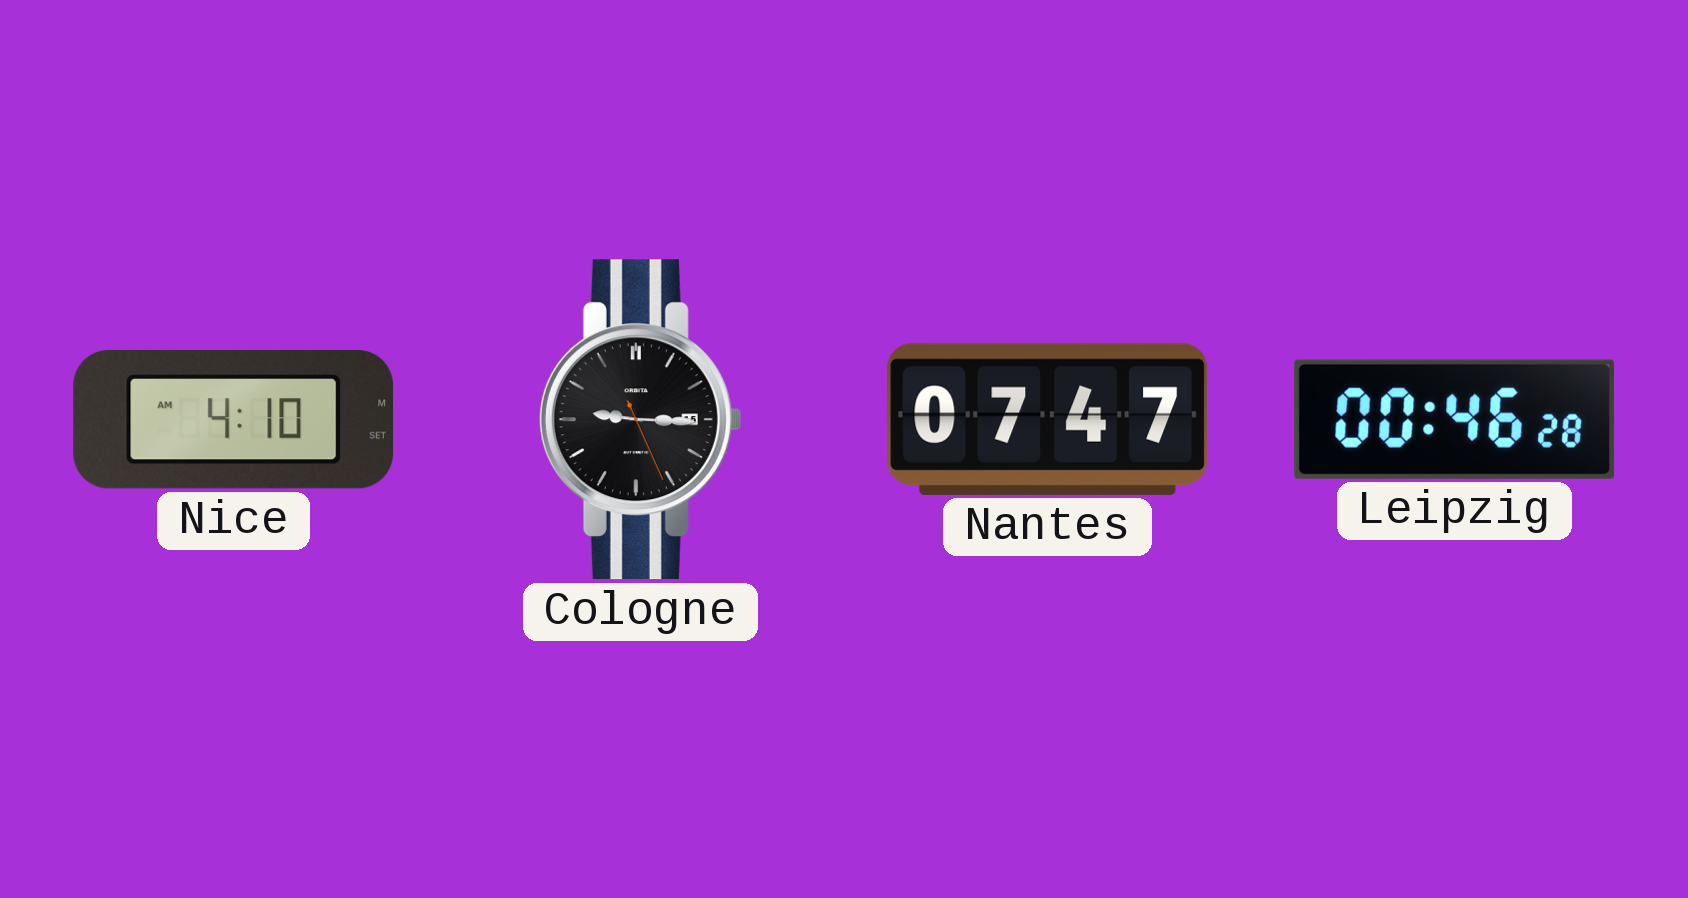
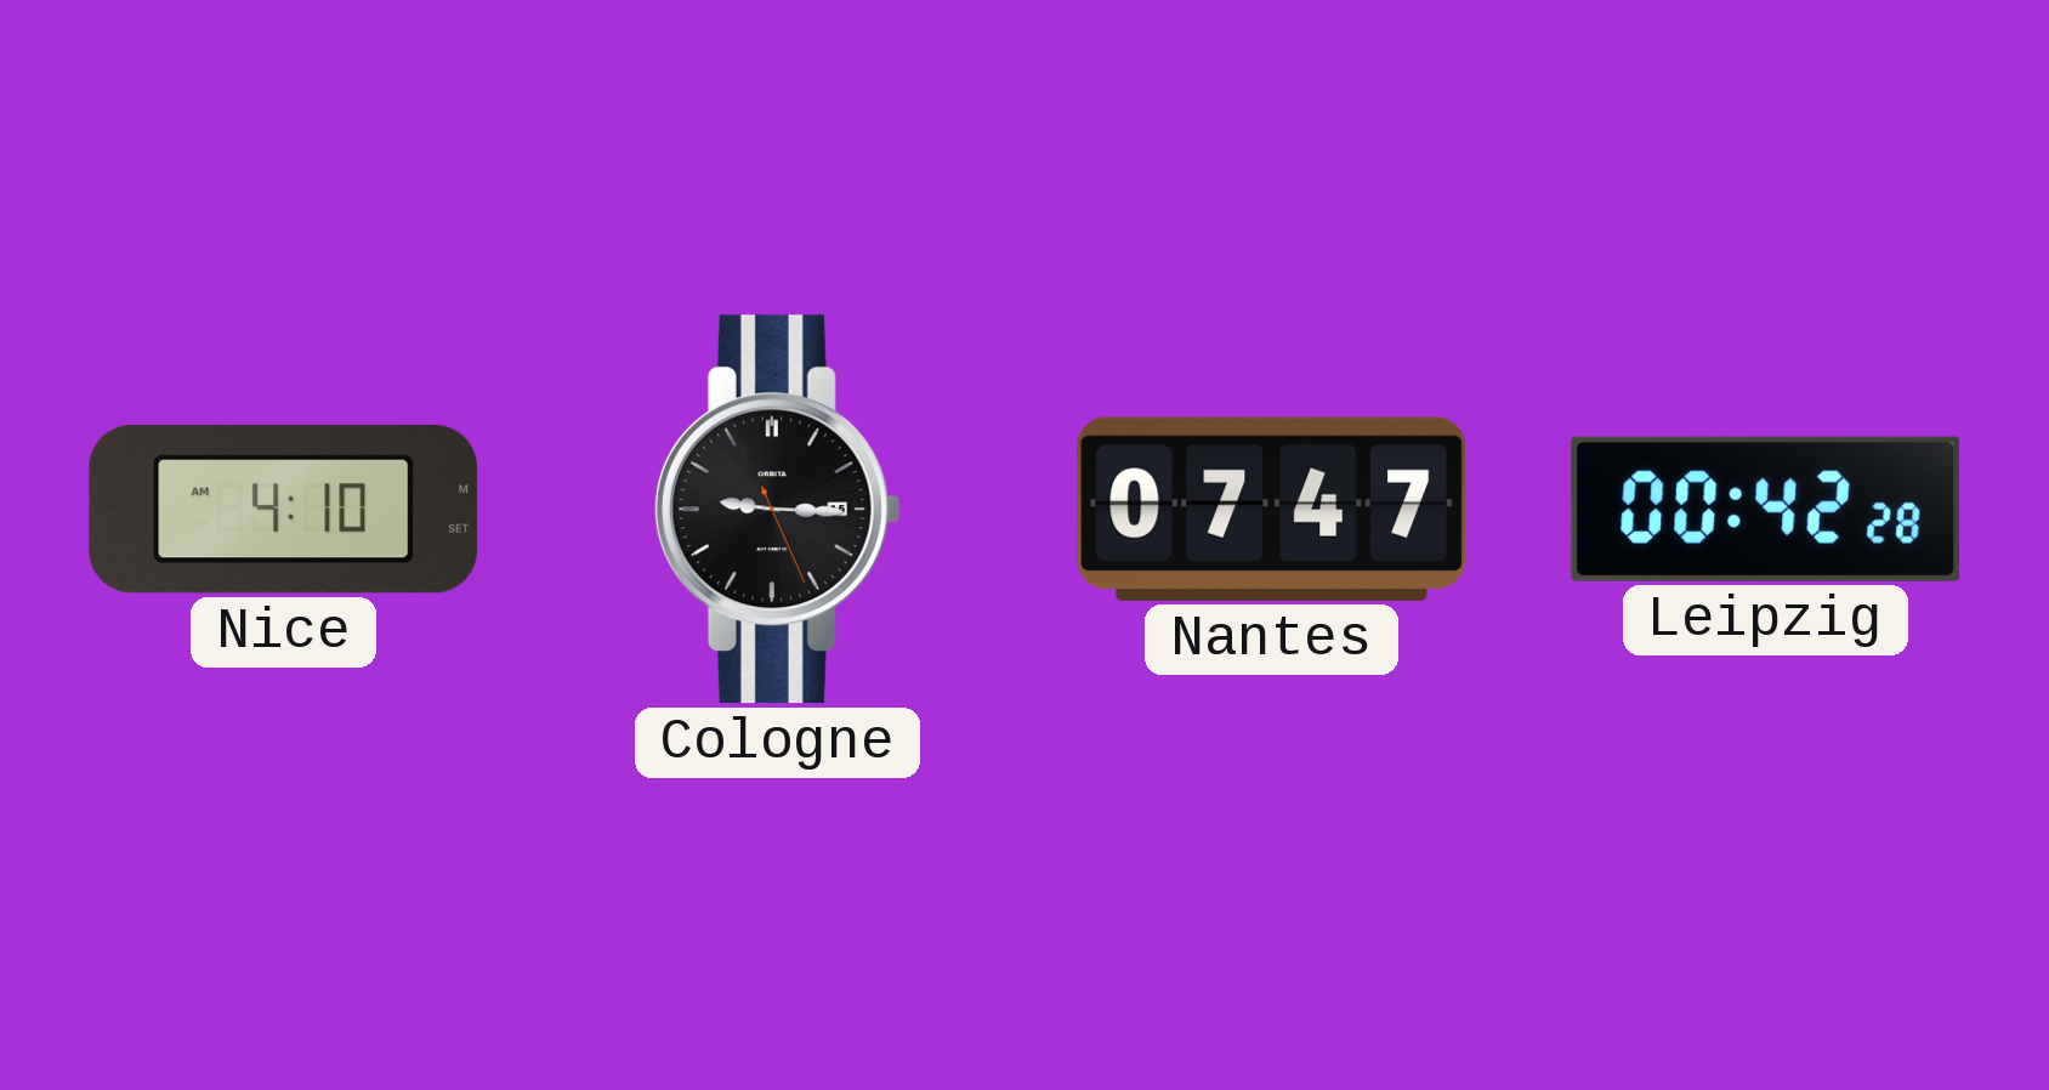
Leipzig: 00:46 -> 00:42 (1766, 509)
